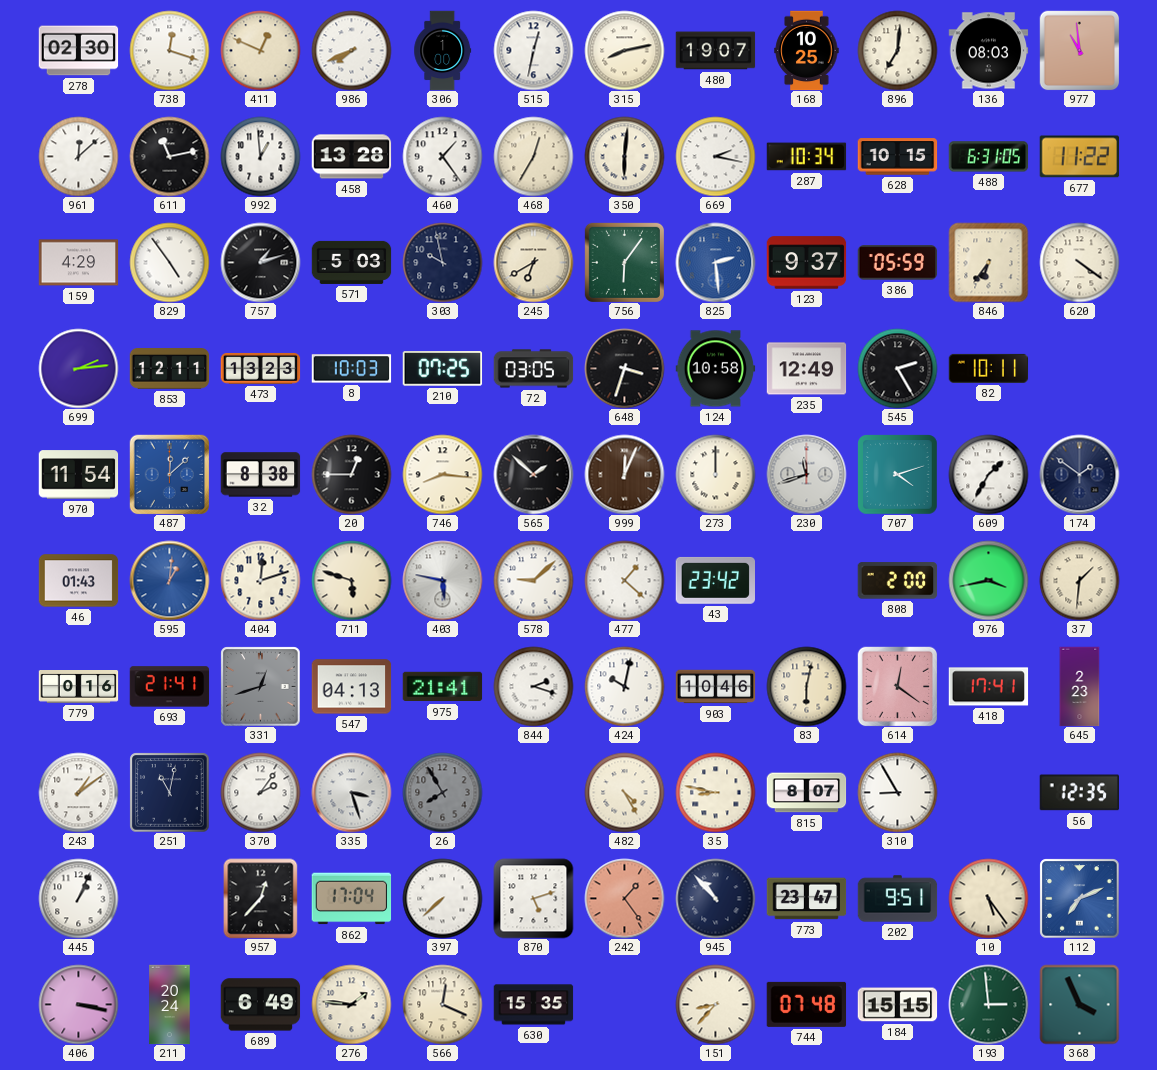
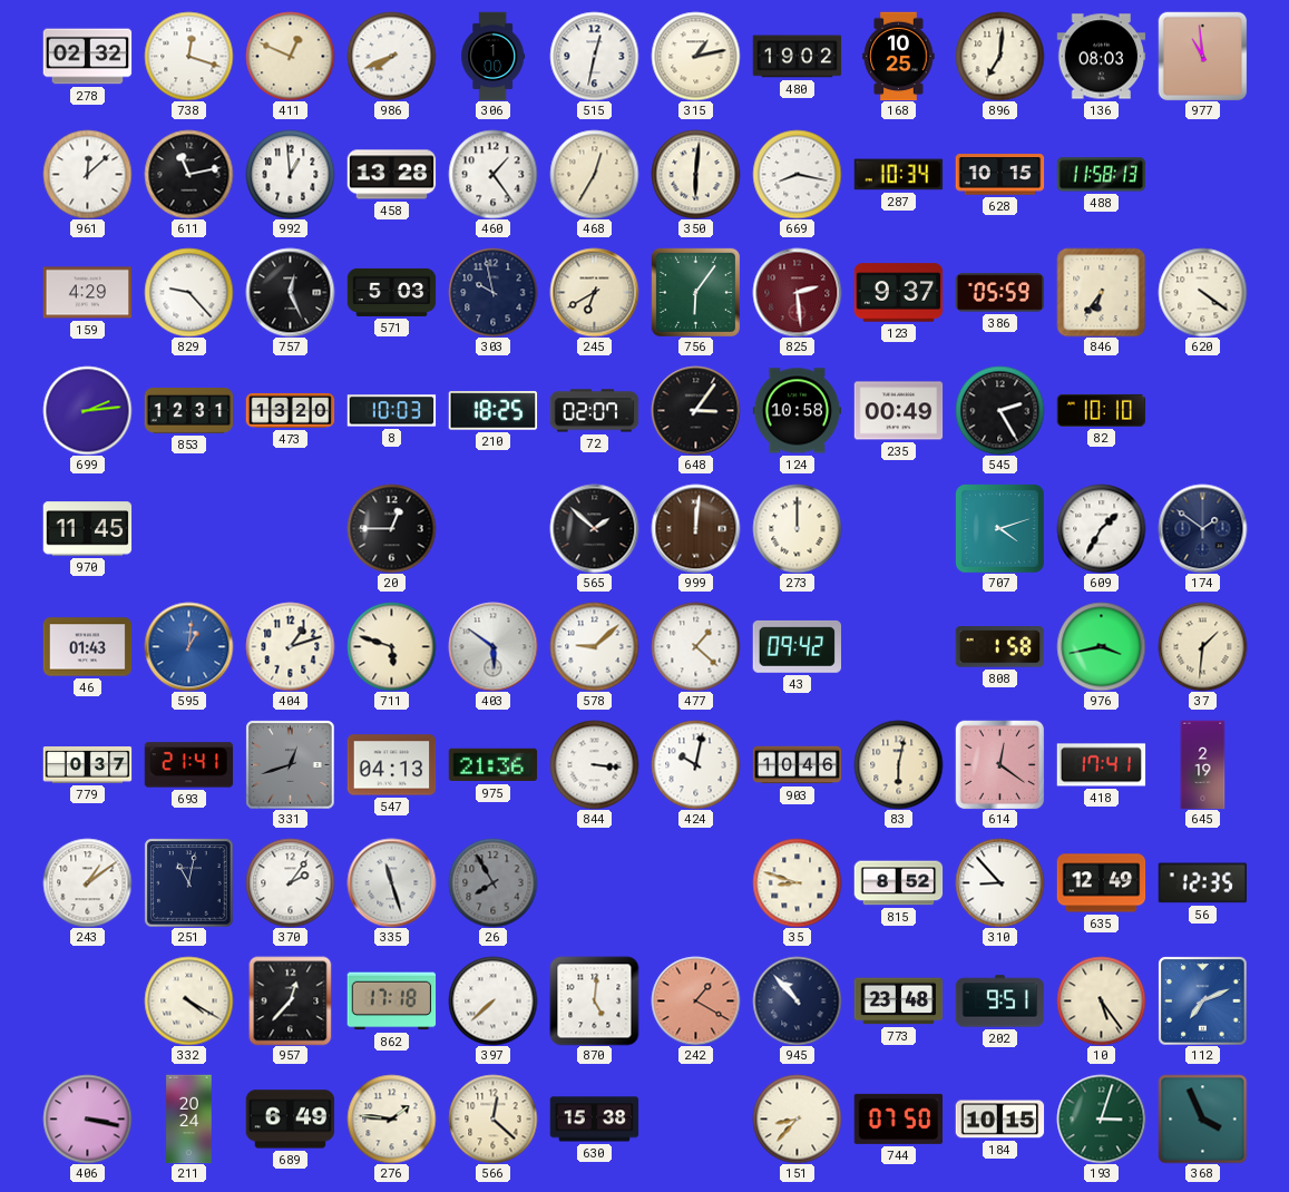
278: 02:30 -> 02:32 (87, 57)
315: 8:13 -> 1:13 (695, 56)
480: 19:07 -> 19:02 (797, 57)
669: 2:17 -> 8:17 (797, 174)
488: 6:31 -> 11:58 (1101, 175)
677: 11:22 -> none (1079, 157)
829: 4:54 -> 9:23 (188, 292)
757: 1:12 -> 12:26 (290, 292)
825 dial: blue -> burgundy (797, 292)
853: 12:11 -> 12:31 (188, 411)
473: 13:23 -> 13:20 (290, 410)
210: 07:25 -> 18:25 (492, 411)
72: 03:05 -> 02:07 (594, 411)
648: 3:33 -> 3:06 (695, 410)
235: 12:49 -> 00:49 (898, 411)
82: 10:11 -> 10:10 (1101, 410)
970: 11:54 -> 11:45 (87, 529)
487: 12:08 -> none (169, 474)
32: 8:38 -> none (260, 475)
746: 8:16 -> none (442, 474)
999: 12:04 -> 12:01 (695, 528)
230: 11:42 -> none (806, 474)
404: 12:12 -> 1:12 (290, 646)
403: 5:47 -> 5:51 (492, 646)
43: 23:42 -> 09:42 (797, 646)
808: 2:00 -> 1:58 (999, 647)
779: 0:16 -> 0:37 (87, 765)
975: 21:41 -> 21:36 (492, 765)
844: 2:18 -> 3:16 (594, 764)
645: 2:23 -> 2:19 (1203, 764)
335: 3:27 -> 11:27 (391, 882)
482: 4:25 -> none (624, 792)
35: 8:47 -> 8:48 (797, 882)
815: 8:07 -> 8:52 (898, 883)
310: 8:55 -> 8:53 (999, 882)
635: none -> 12:49 (1101, 883)
445: 1:04 -> none (78, 898)
332: none -> 4:20 (188, 1000)
862: 17:04 -> 17:18 (391, 1002)
870: 5:12 -> 5:01 (594, 1000)
242: 1:24 -> 1:20 (695, 1000)
773: 23:47 -> 23:48 (898, 1002)
566: 12:19 -> 12:22 (492, 1118)
630: 15:35 -> 15:38 (594, 1120)
744: 07:48 -> 07:50 (898, 1118)
184: 15:15 -> 10:15 (999, 1120)
193: 2:59 -> 3:03 (1101, 1118)
